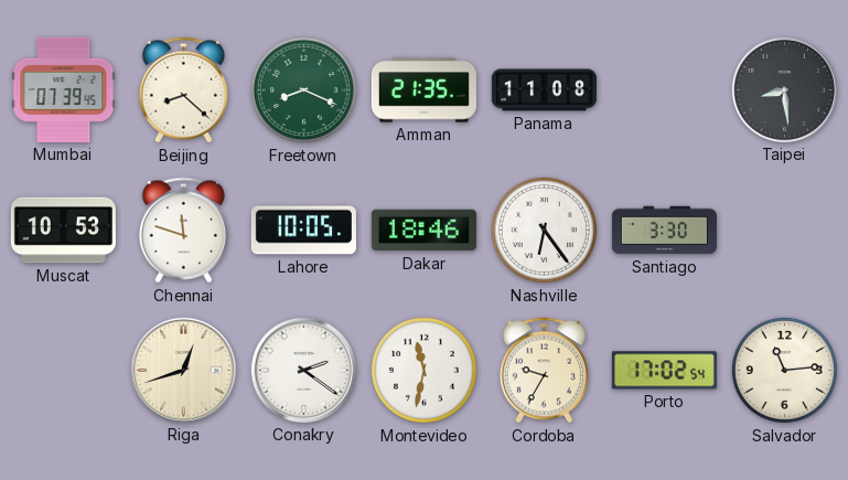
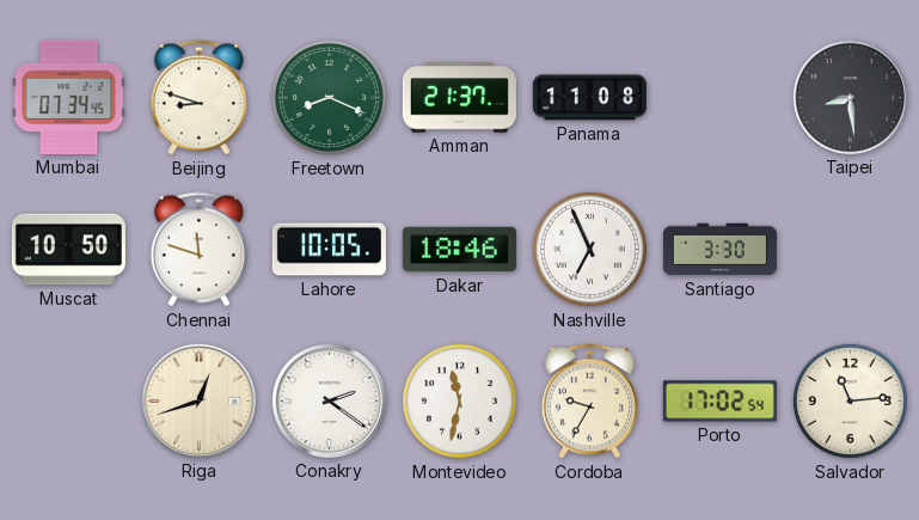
Mumbai: 07:39 -> 07:34 (69, 97)
Beijing: 8:22 -> 8:48 (198, 98)
Amman: 21:35 -> 21:37 (459, 98)
Muscat: 10:53 -> 10:50 (68, 250)
Nashville: 6:24 -> 6:56 (589, 249)
